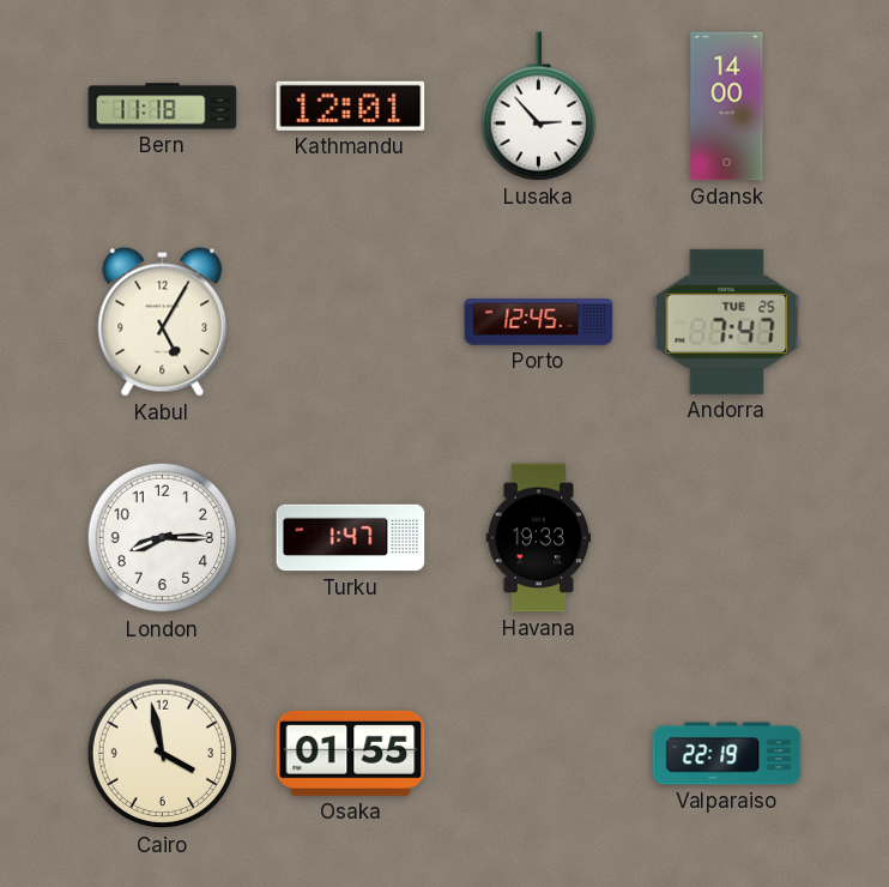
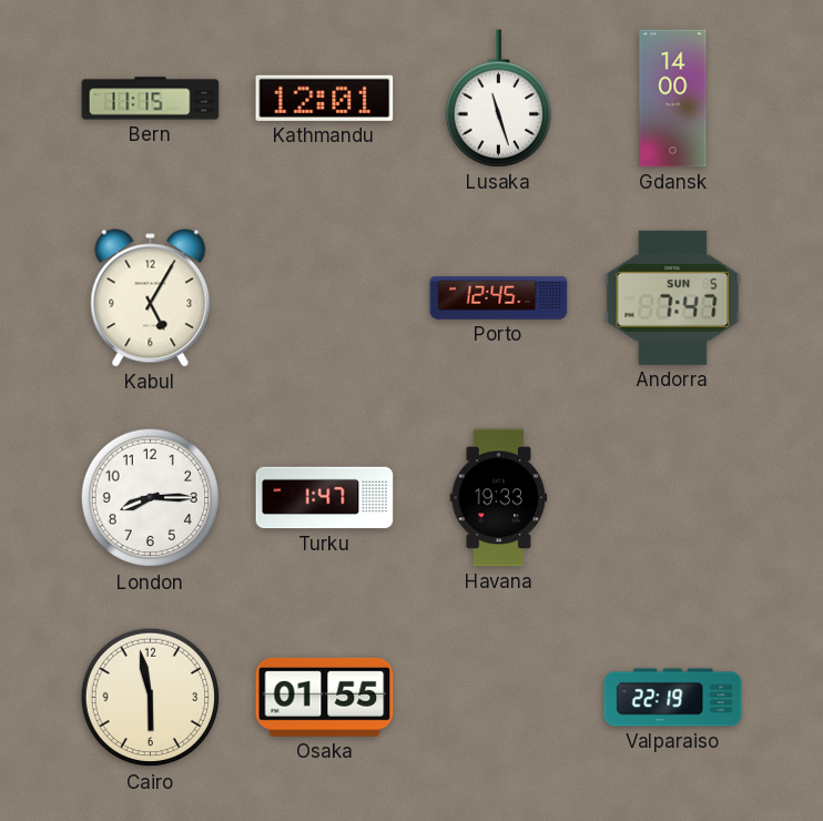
Bern: 11:18 -> 11:15 (151, 99)
Lusaka: 2:53 -> 11:27 (498, 99)
Andorra date: TUE 25 -> SUN 5 (673, 297)
Cairo: 3:58 -> 5:58 (151, 698)
